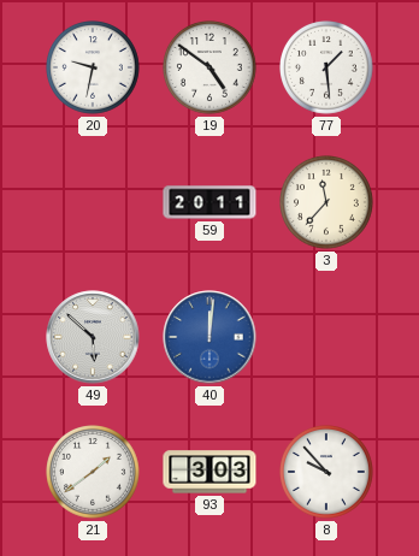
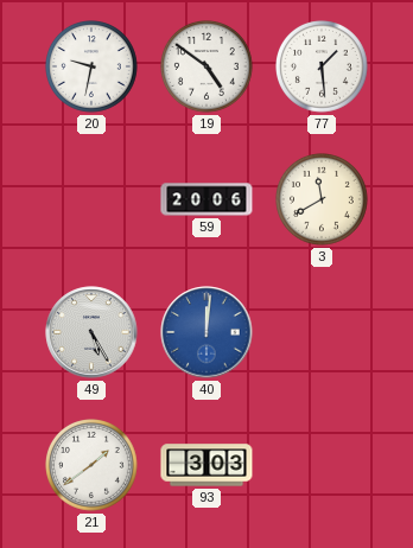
59: 20:11 -> 20:06 (206, 199)
3: 11:37 -> 11:40 (323, 200)
49: 5:52 -> 5:25 (91, 332)
8: 9:53 -> none (327, 473)
